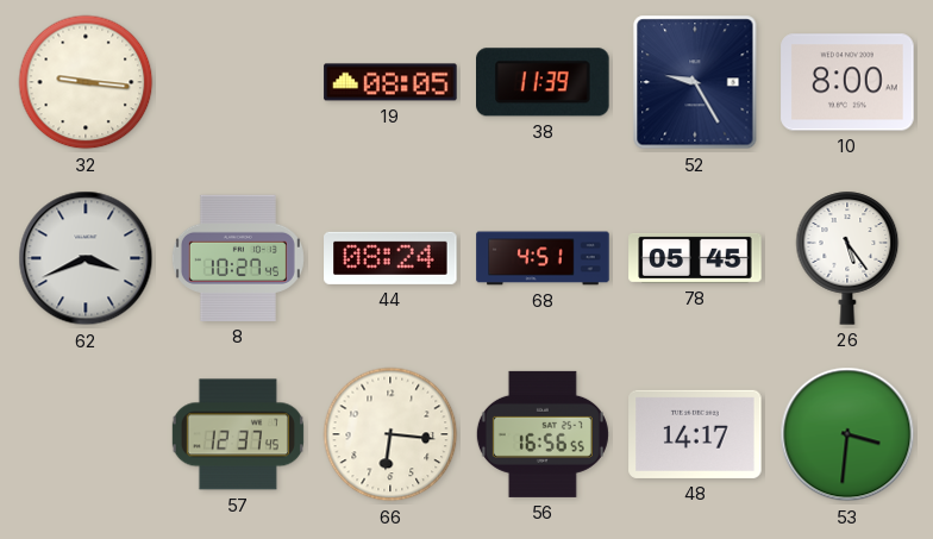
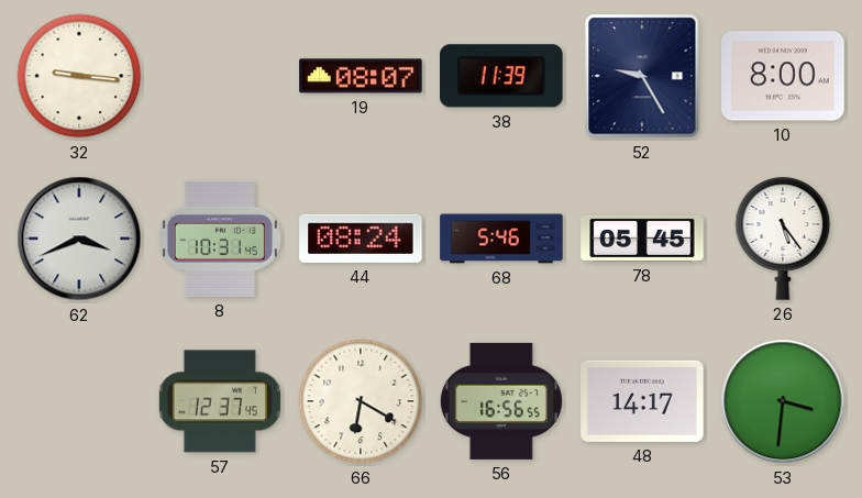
19: 08:05 -> 08:07 (361, 76)
8: 10:27 -> 10:31 (220, 239)
68: 4:51 -> 5:46 (501, 239)
66: 6:16 -> 6:20 (361, 401)
